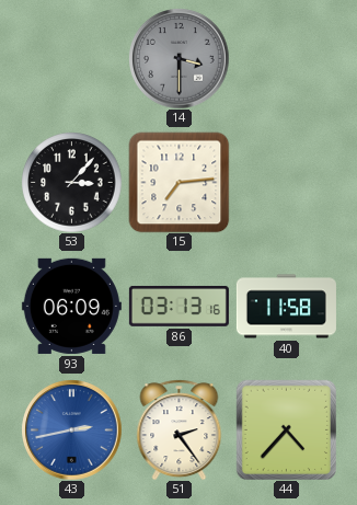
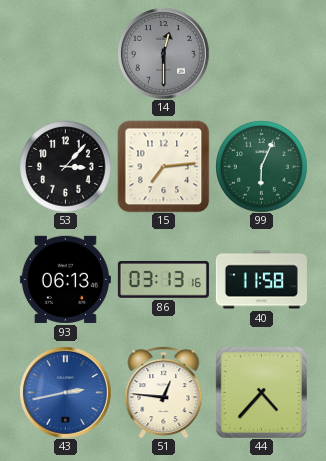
14: 3:30 -> 12:30 (163, 53)
99: none -> 6:04 (261, 166)
93: 06:09 -> 06:13 (65, 279)
51: 2:24 -> 12:46 (164, 392)
